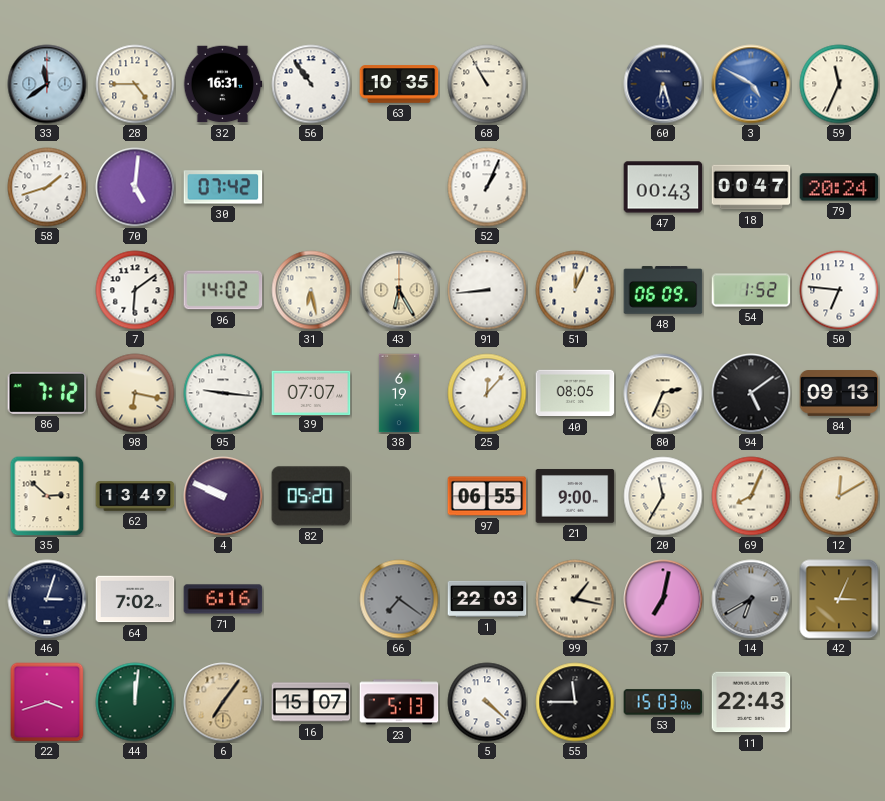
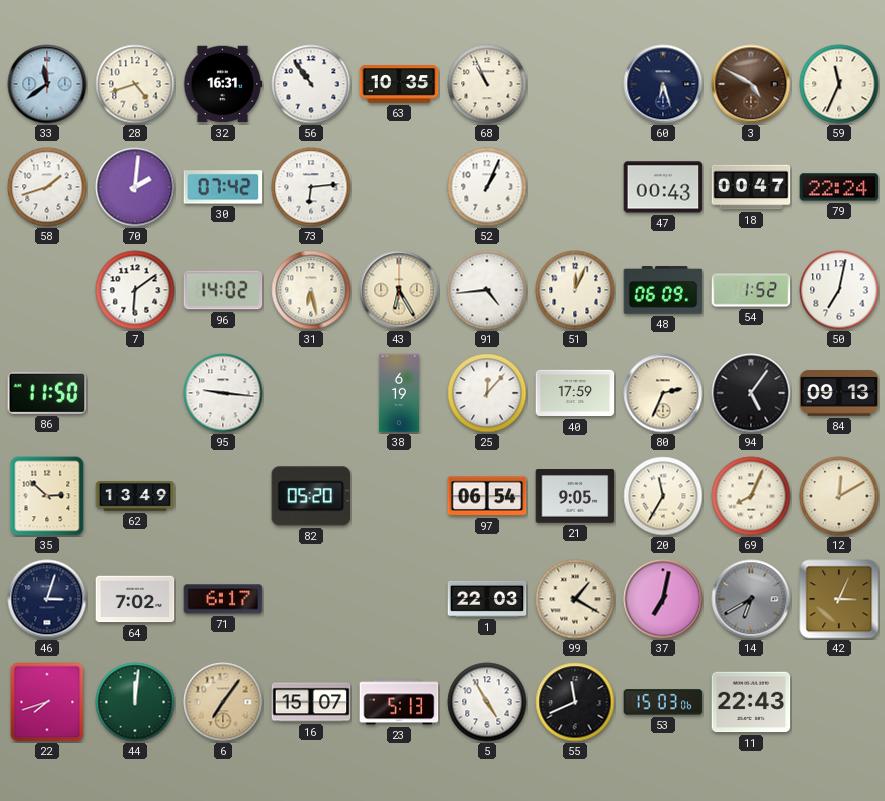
28: 4:45 -> 4:42 (135, 84)
68: 10:55 -> 10:56 (487, 84)
3 dial: blue -> brown (751, 84)
70: 5:01 -> 2:01 (135, 187)
73: none -> 6:14 (311, 187)
79: 20:24 -> 22:24 (839, 187)
91: 8:44 -> 4:44 (487, 290)
50: 6:46 -> 7:02 (839, 290)
86: 7:12 -> 11:50 (47, 393)
98: 6:17 -> none (135, 393)
39: 07:07 -> none (311, 392)
40: 08:05 -> 17:59 (575, 393)
94: 5:09 -> 5:06 (751, 393)
4: 9:49 -> none (223, 496)
97: 06:55 -> 06:54 (487, 496)
21: 9:00 -> 9:05 (575, 496)
71: 6:16 -> 6:17 (223, 599)
66: 7:21 -> none (399, 599)
99: 1:17 -> 1:20 (575, 599)
22: 3:42 -> 7:42 (47, 702)
5: 4:22 -> 4:55 (487, 702)
55: 11:45 -> 11:41 (575, 702)
